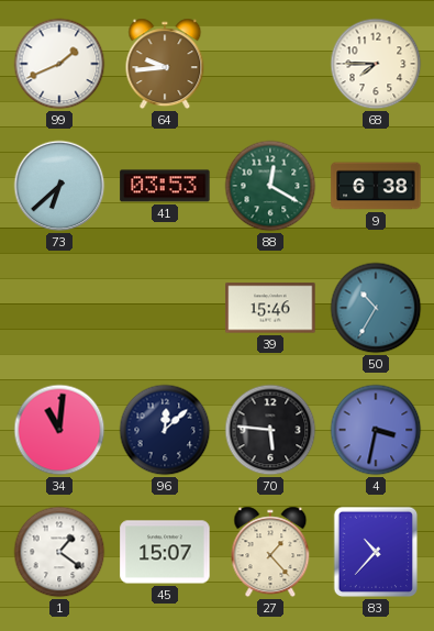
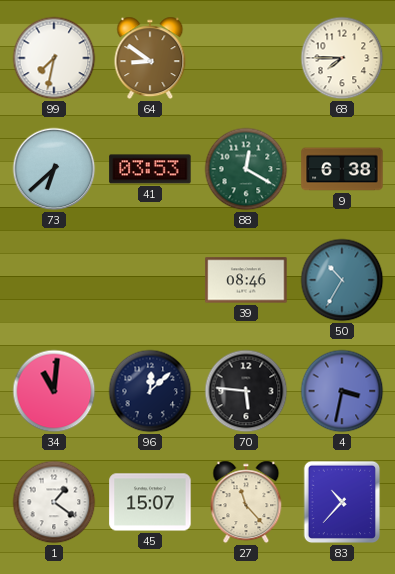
99: 1:41 -> 7:32 (54, 58)
64: 9:44 -> 8:51 (150, 58)
39: 15:46 -> 08:46 (246, 280)
27: 1:23 -> 11:23 (246, 502)
